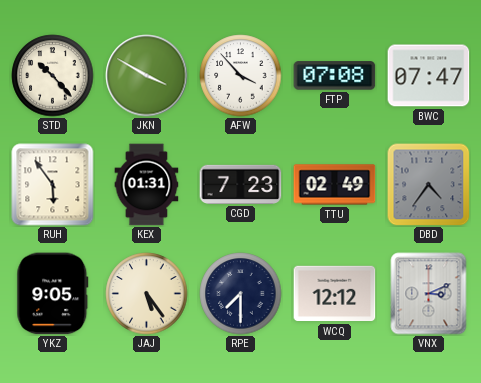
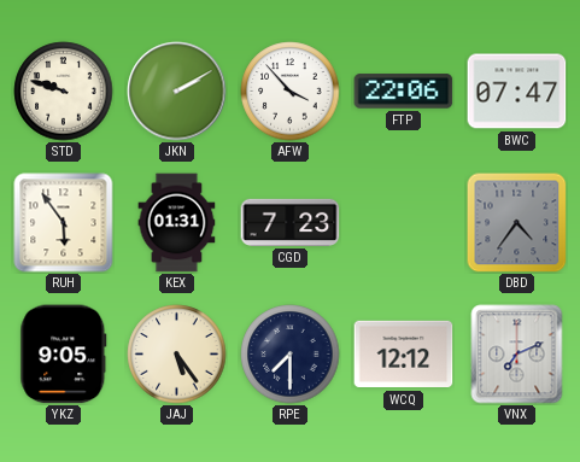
STD: 10:23 -> 9:48 (64, 92)
JKN: 3:50 -> 2:10 (177, 92)
FTP: 07:08 -> 22:06 (404, 92)
TTU: 02:49 -> none (335, 185)
VNX: 3:11 -> 7:11 (517, 355)
